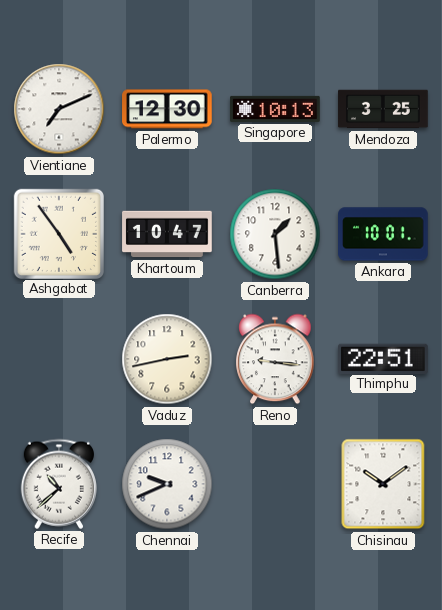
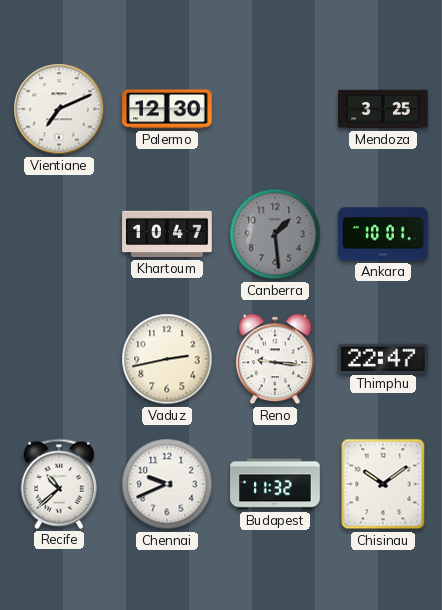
Singapore: 10:13 -> none (275, 109)
Ashgabat: 4:54 -> none (58, 233)
Canberra dial: white -> grey (275, 234)
Thimphu: 22:51 -> 22:47 (384, 358)
Budapest: none -> 11:32 (275, 484)
